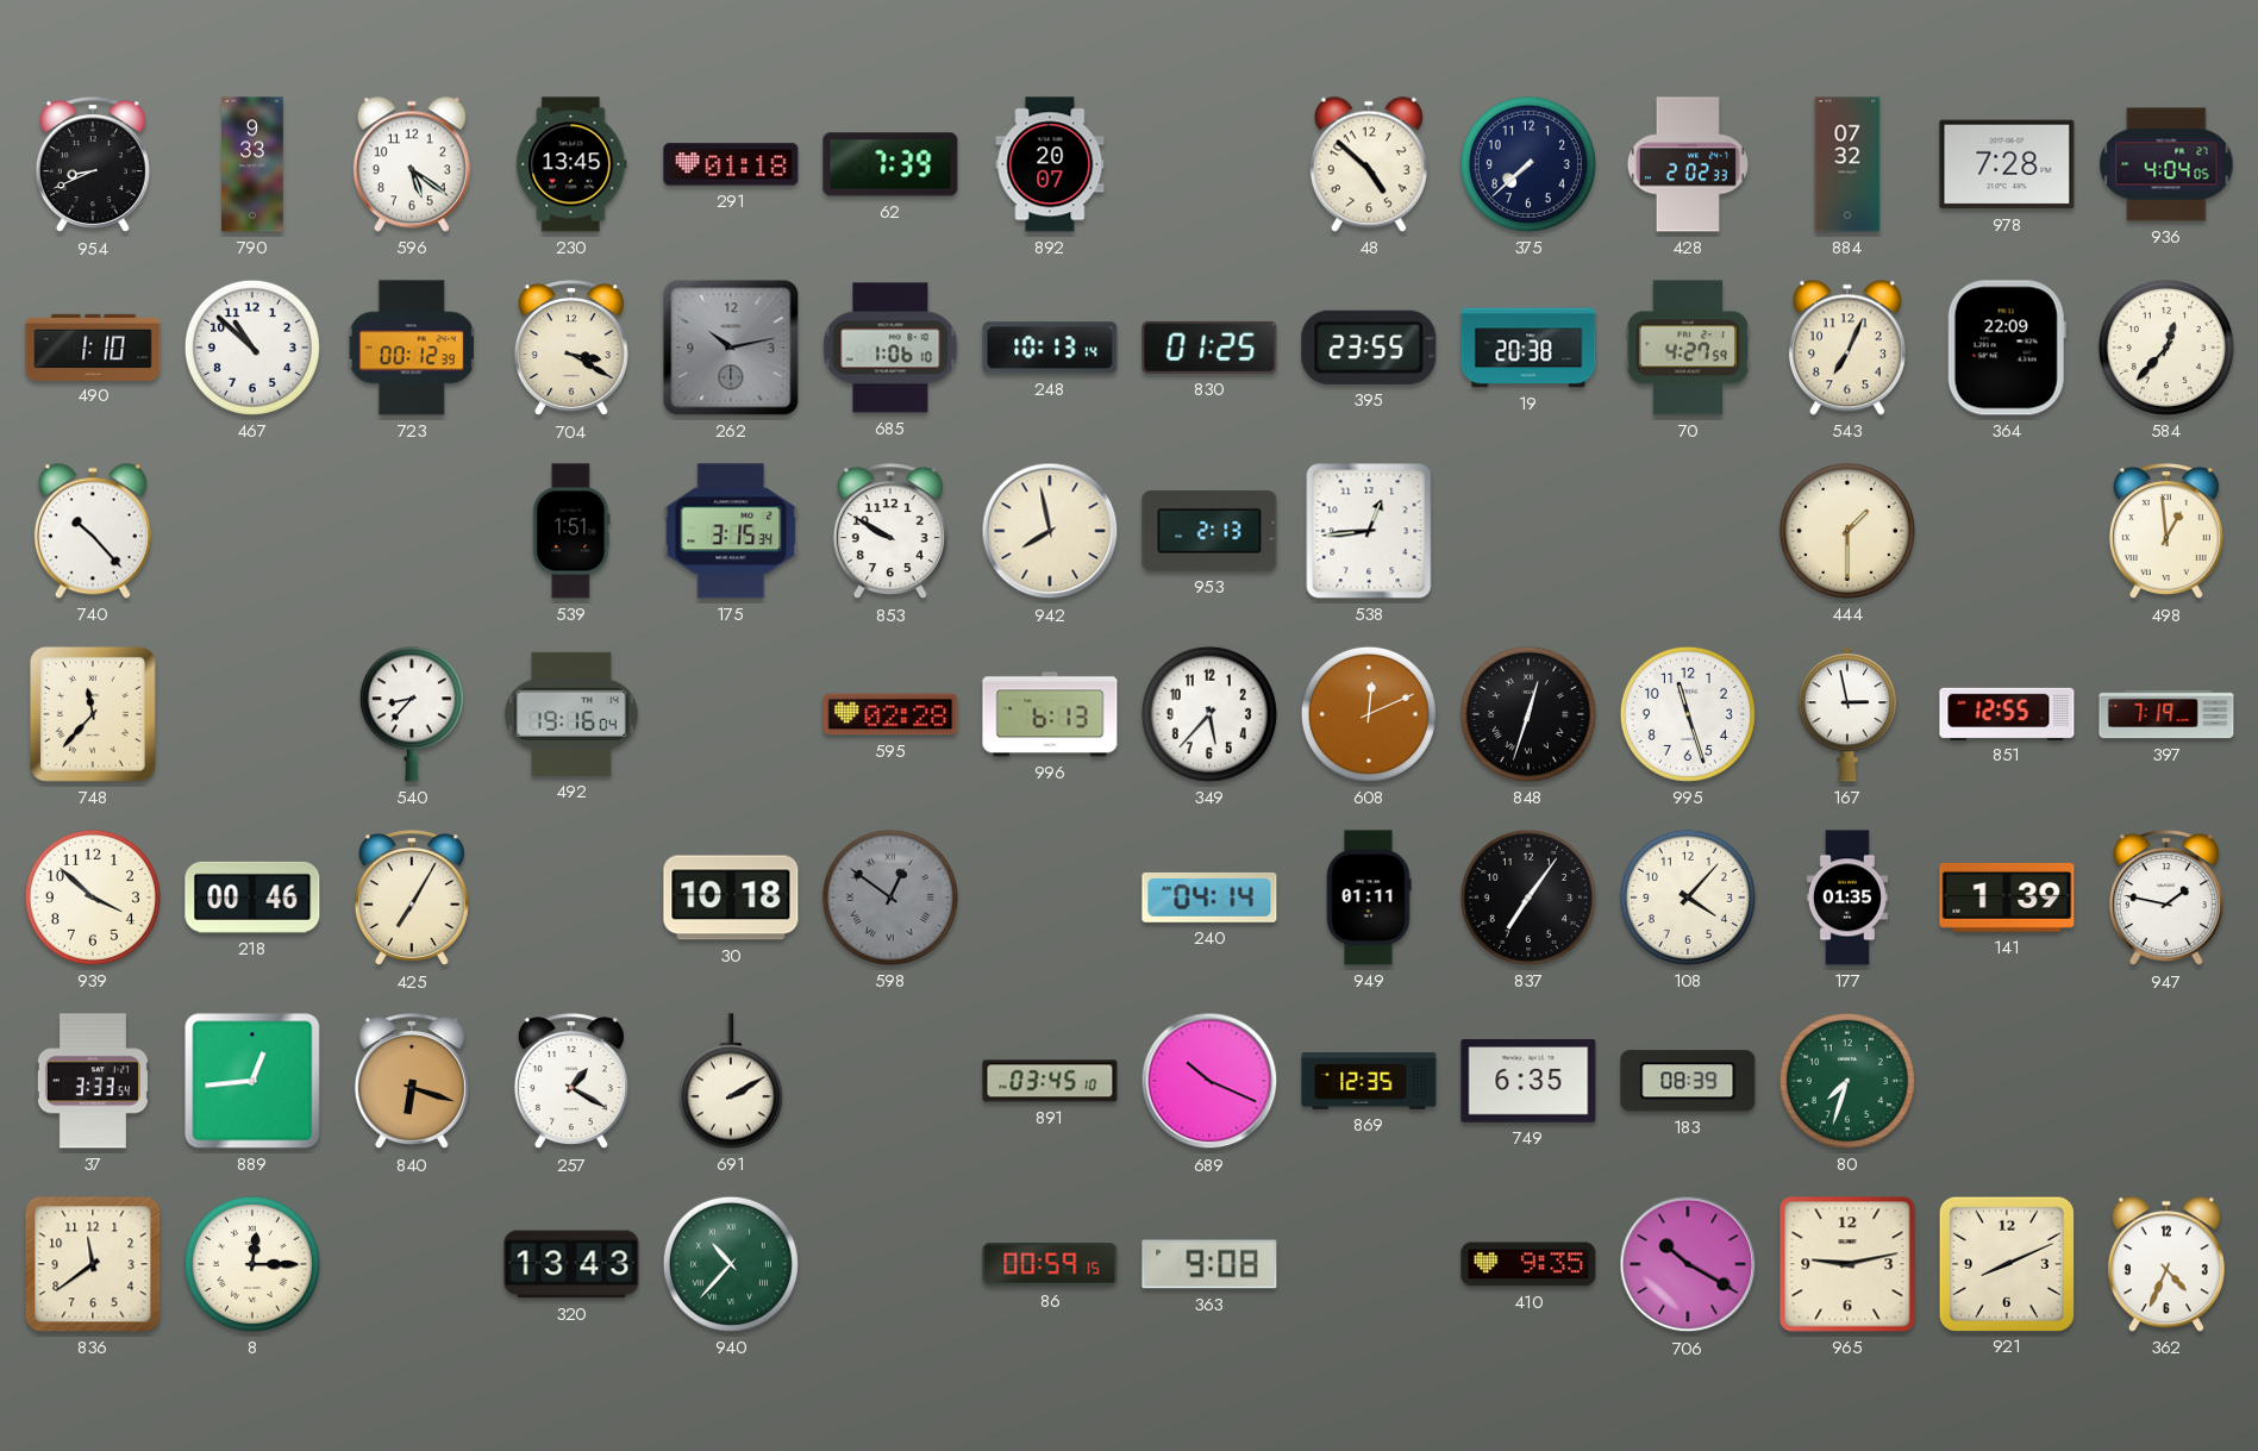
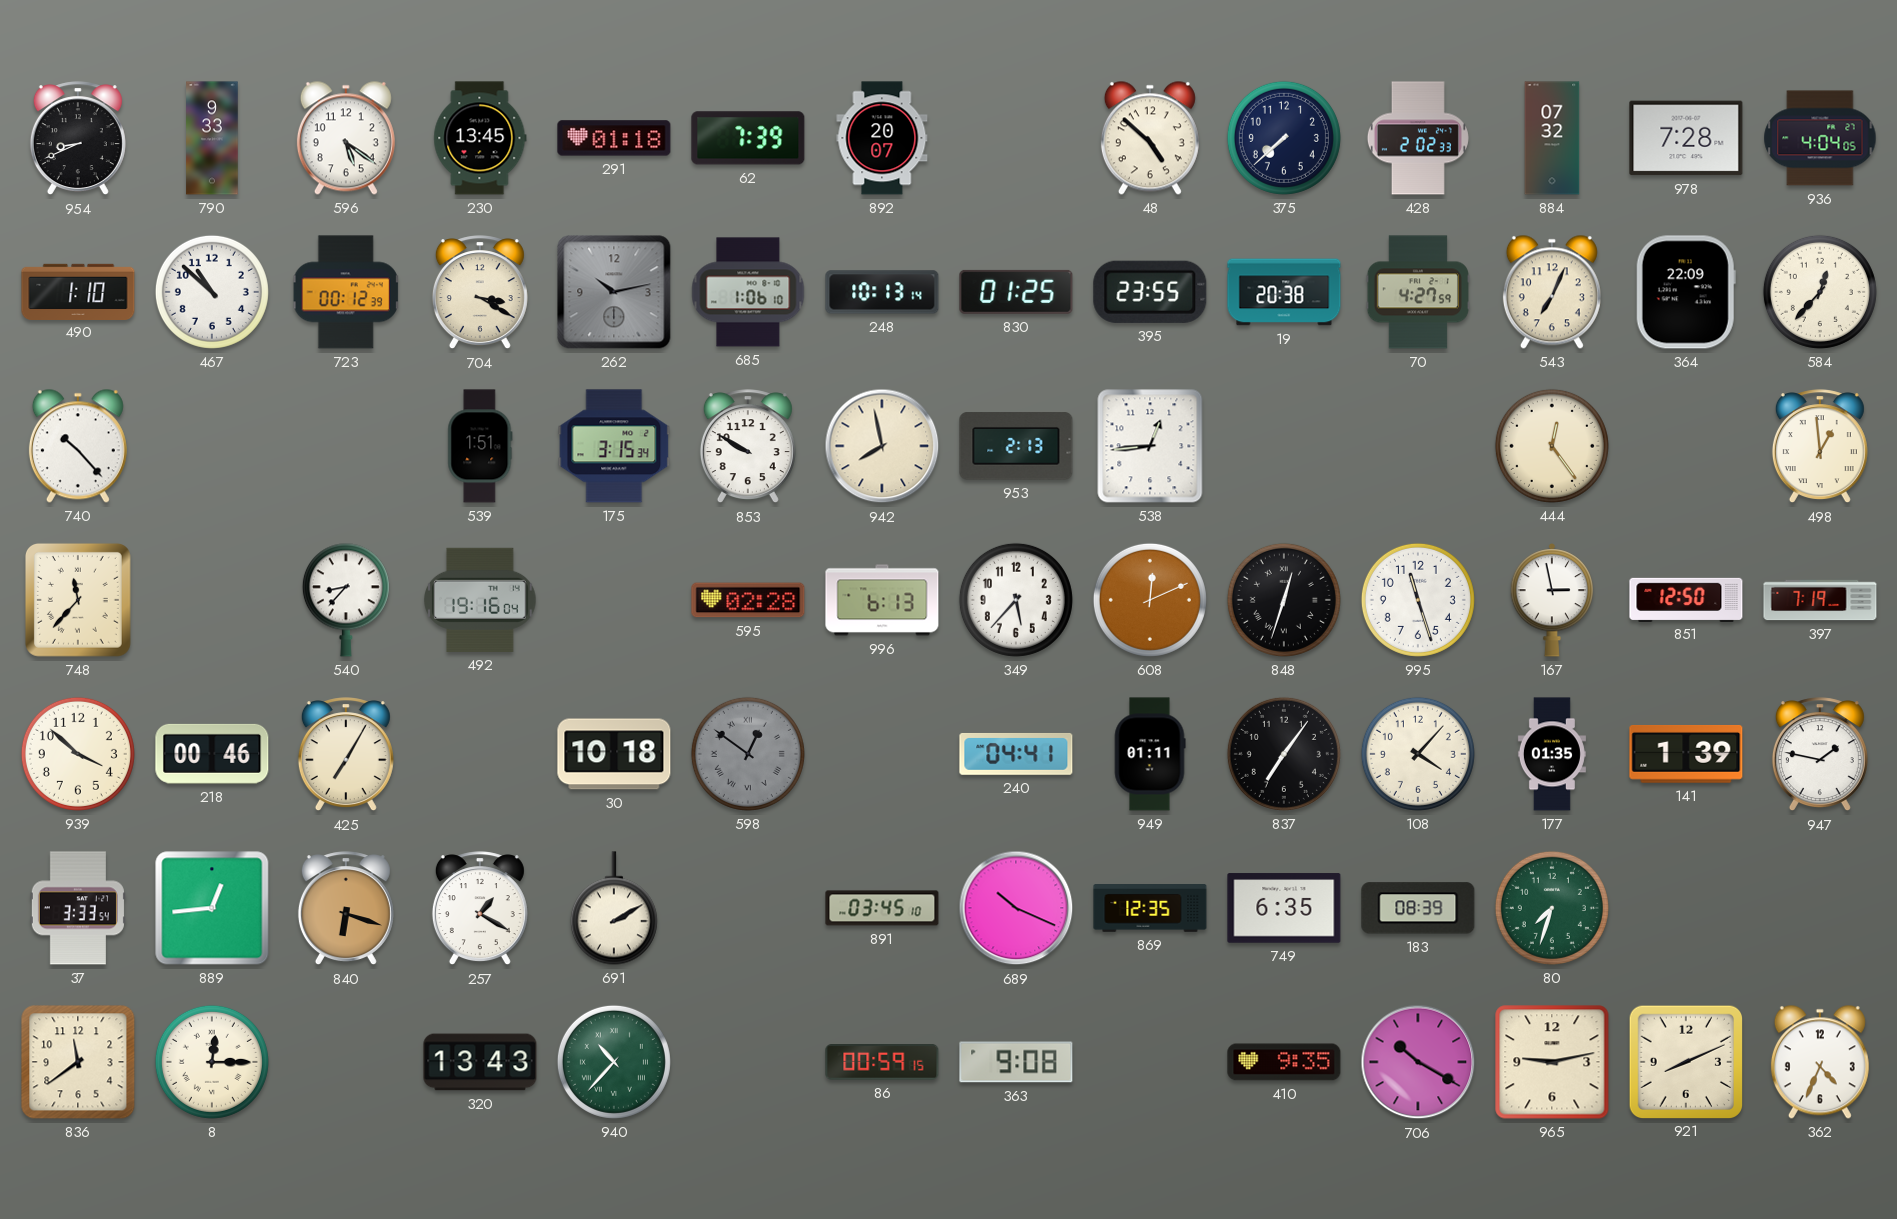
444: 1:30 -> 12:24 (1552, 446)
851: 12:55 -> 12:50 (1686, 599)
240: 04:14 -> 04:41 (1016, 754)
